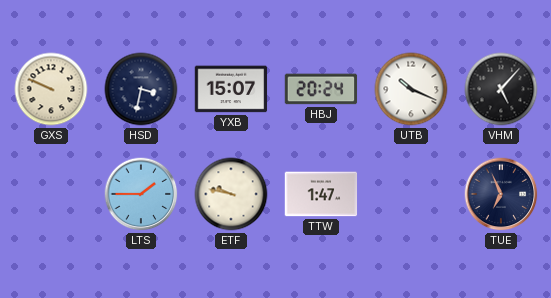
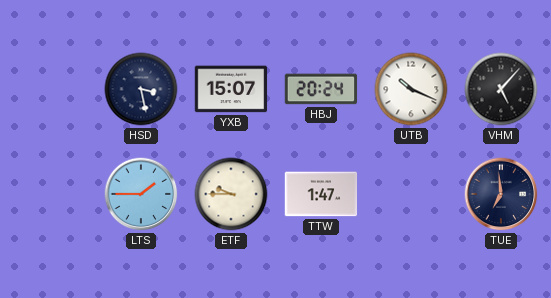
GXS: 9:49 -> none (51, 89)
HSD: 3:32 -> 3:28 (141, 89)
ETF: 9:47 -> 9:45 (231, 194)
TUE: 6:56 -> 6:59 (501, 194)
